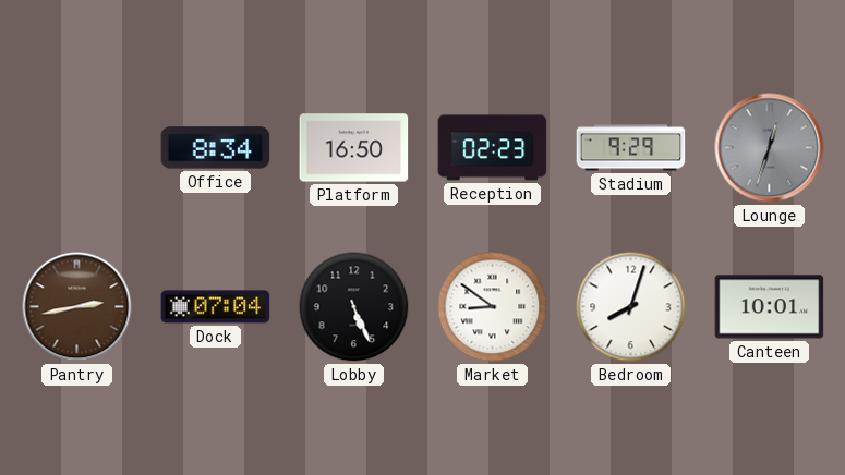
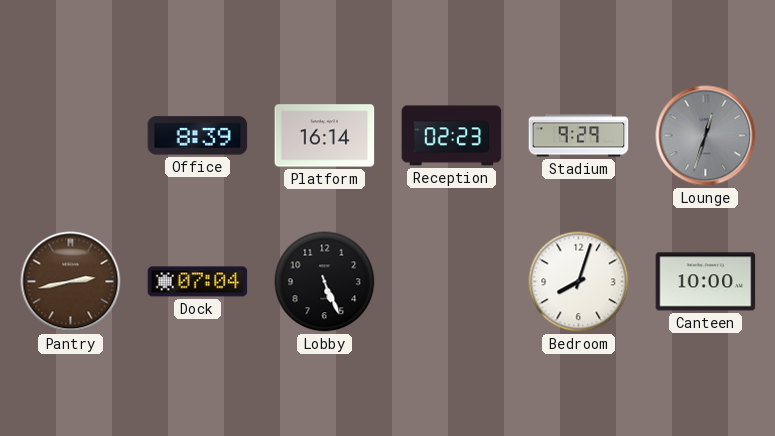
Office: 8:34 -> 8:39 (198, 136)
Platform: 16:50 -> 16:14 (325, 136)
Market: 8:51 -> none (493, 307)
Canteen: 10:01 -> 10:00 (706, 282)
